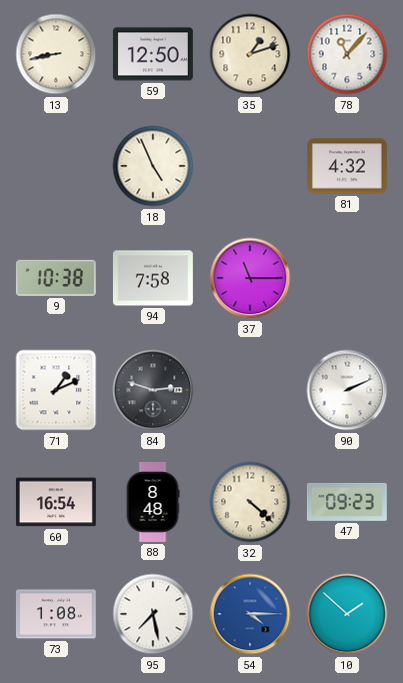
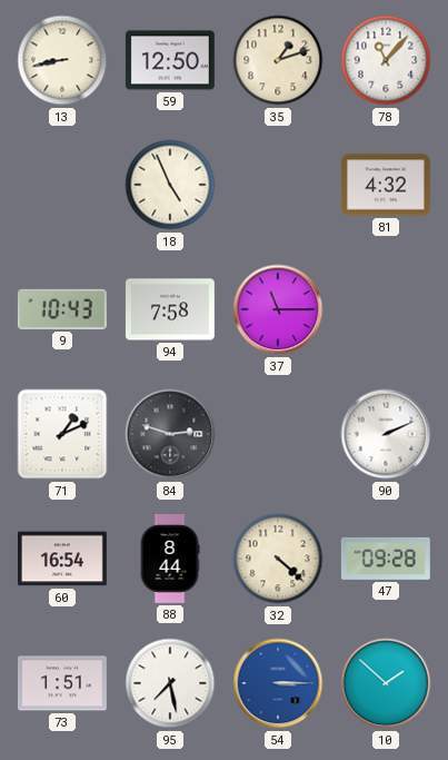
9: 10:38 -> 10:43 (62, 309)
88: 8:48 -> 8:44 (170, 559)
47: 09:23 -> 09:28 (386, 559)
73: 1:08 -> 1:51 (62, 683)
54: 4:15 -> 3:15 (278, 683)
